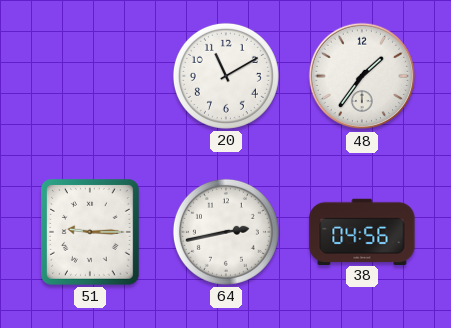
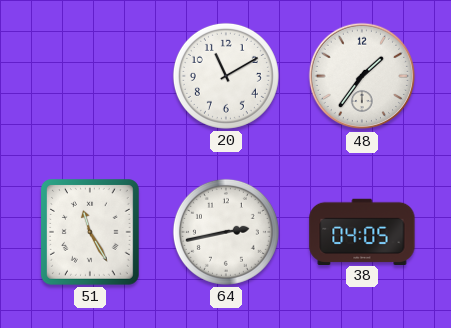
51: 9:15 -> 11:25 (91, 233)
38: 04:56 -> 04:05 (362, 231)
